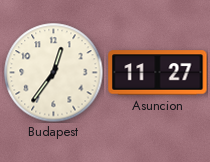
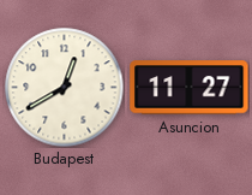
Budapest: 12:36 -> 12:40 (65, 88)
